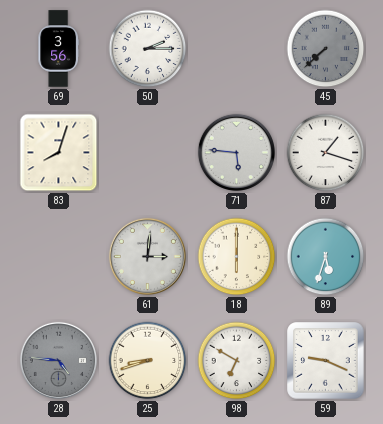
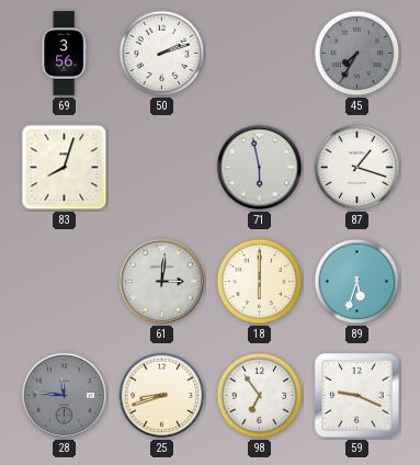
50: 2:15 -> 2:12 (162, 54)
45: 7:38 -> 7:35 (357, 54)
71: 5:46 -> 5:58 (259, 167)
28: 4:46 -> 11:46 (64, 395)
98: 6:50 -> 6:54 (260, 396)
